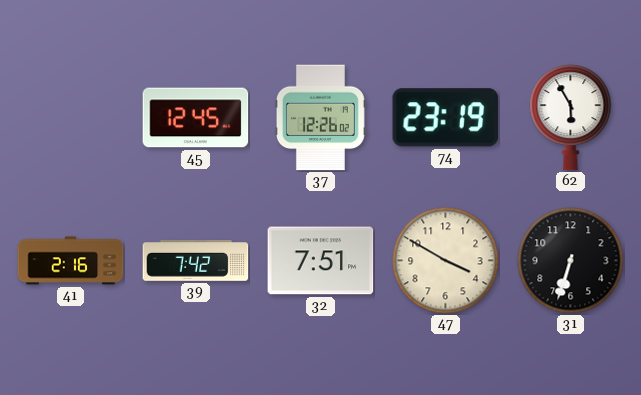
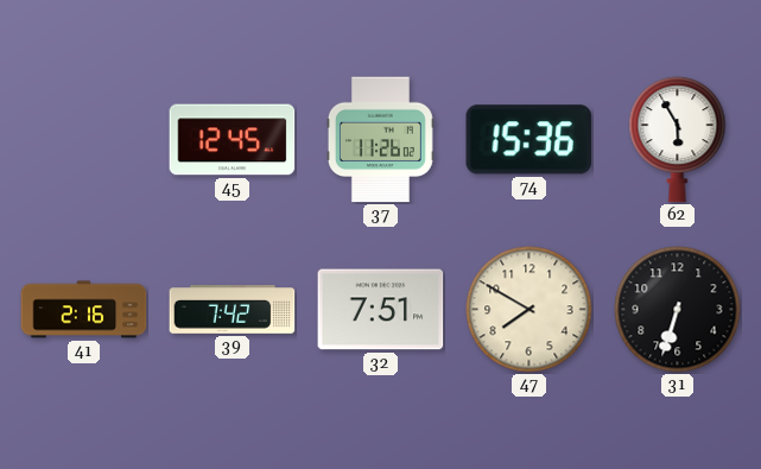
37: 12:26 -> 11:26 (380, 140)
74: 23:19 -> 15:36 (529, 140)
47: 3:50 -> 7:50 (529, 310)
